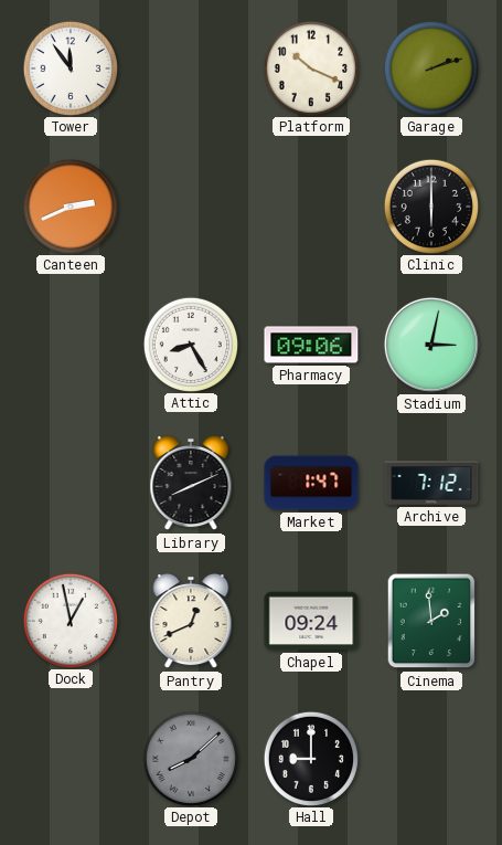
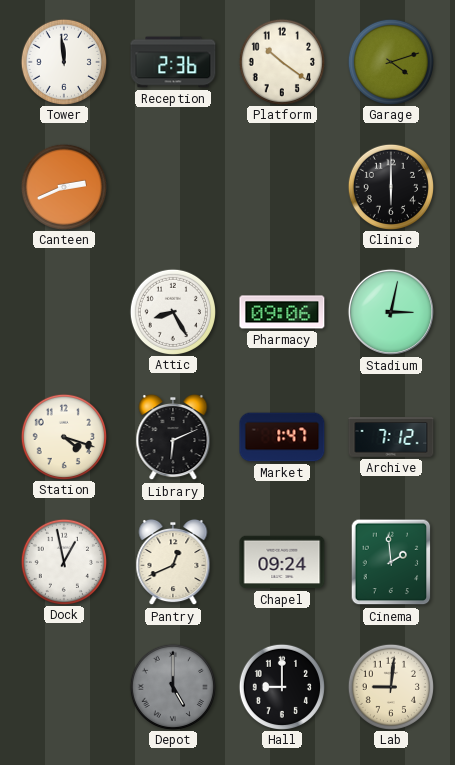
Tower: 11:54 -> 11:59 (63, 61)
Reception: none -> 2:36 (173, 62)
Platform: 10:19 -> 10:21 (281, 61)
Garage: 2:12 -> 4:12 (390, 61)
Station: none -> 4:18 (63, 436)
Library: 8:11 -> 6:11 (173, 437)
Depot: 8:08 -> 5:00 (172, 686)
Lab: none -> 9:01 (390, 686)
